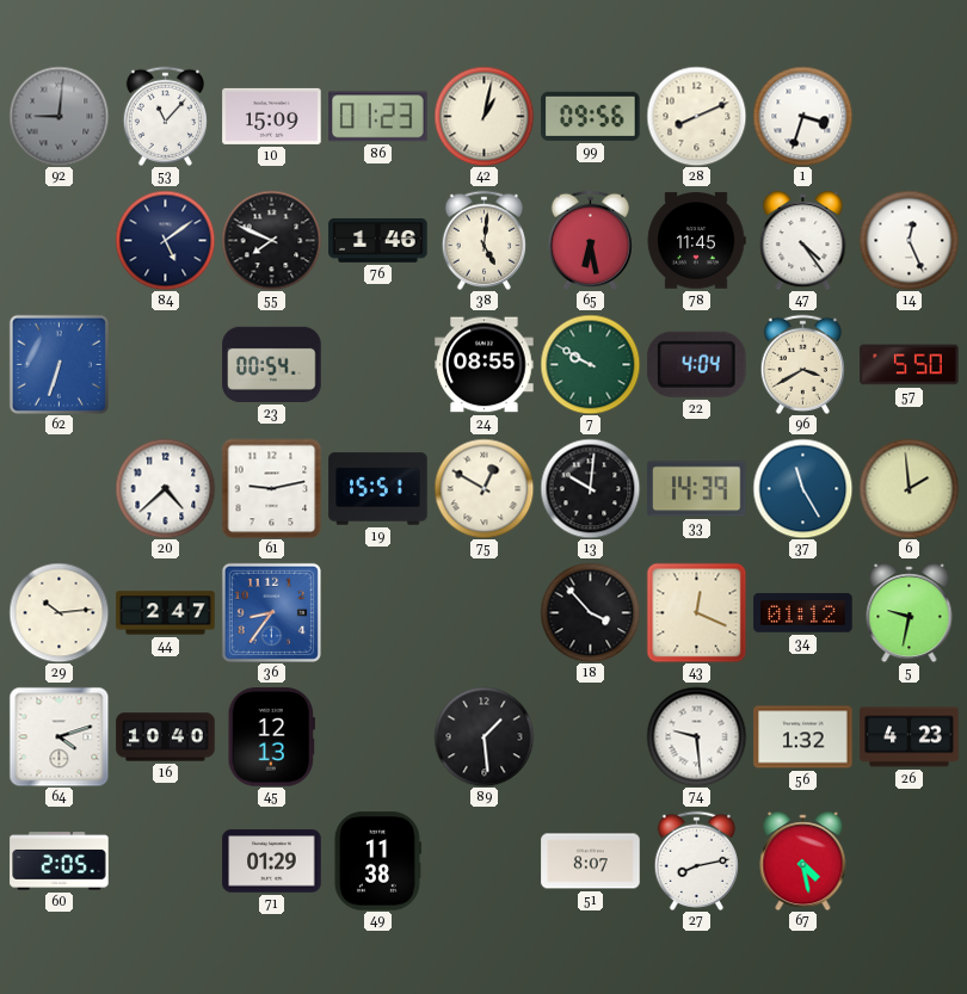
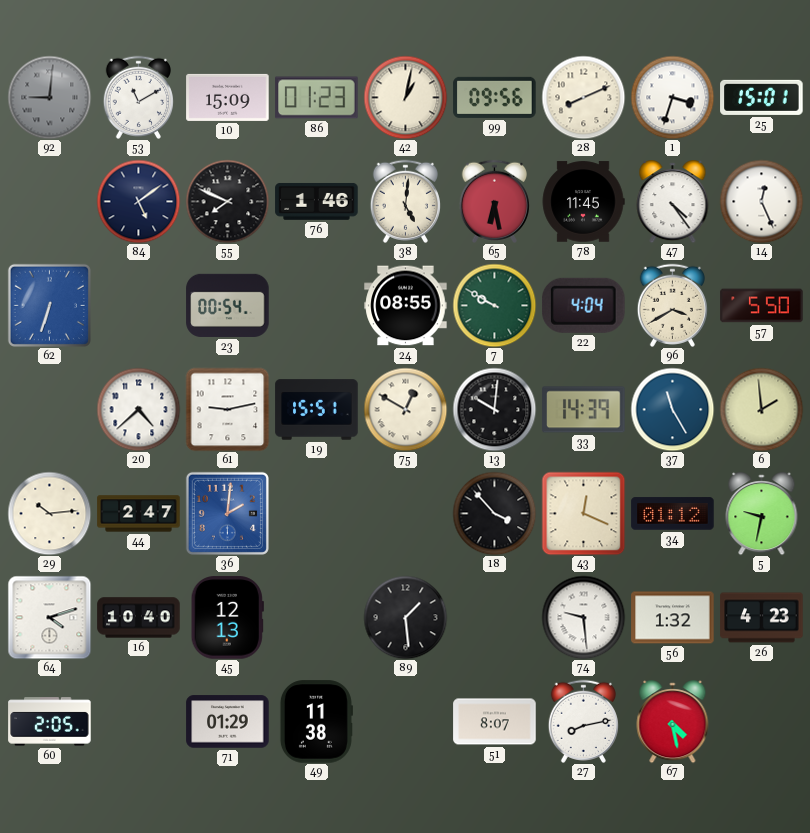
53: 11:07 -> 11:10 (138, 97)
25: none -> 15:01 (762, 97)
36: 8:36 -> 2:01 (227, 513)
